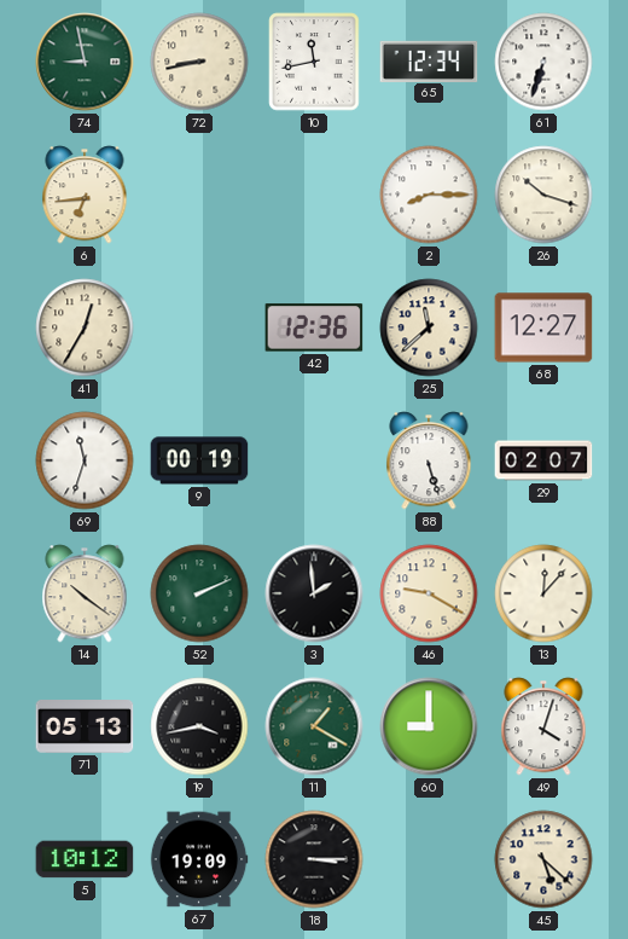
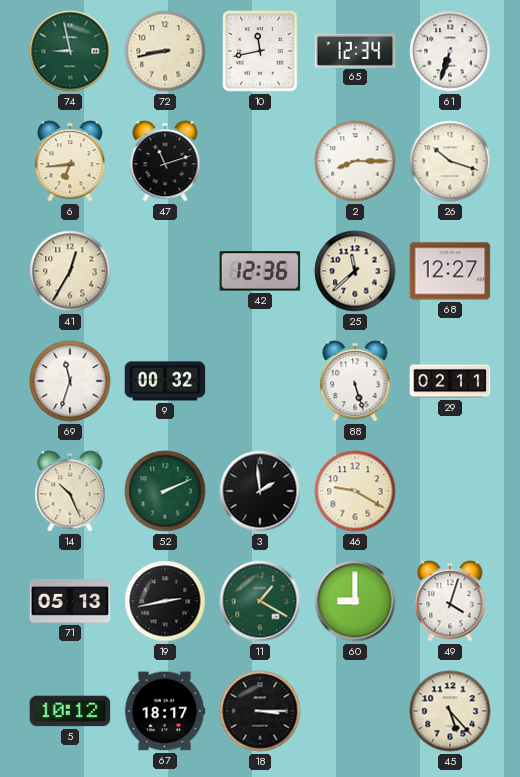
47: none -> 11:12 (165, 161)
9: 00:19 -> 00:32 (165, 381)
29: 02:07 -> 02:11 (450, 381)
14: 10:21 -> 10:26 (70, 491)
13: 12:07 -> none (543, 593)
19: 3:43 -> 2:43 (165, 601)
67: 19:09 -> 18:17 (165, 711)
45: 5:22 -> 5:23 (450, 711)
